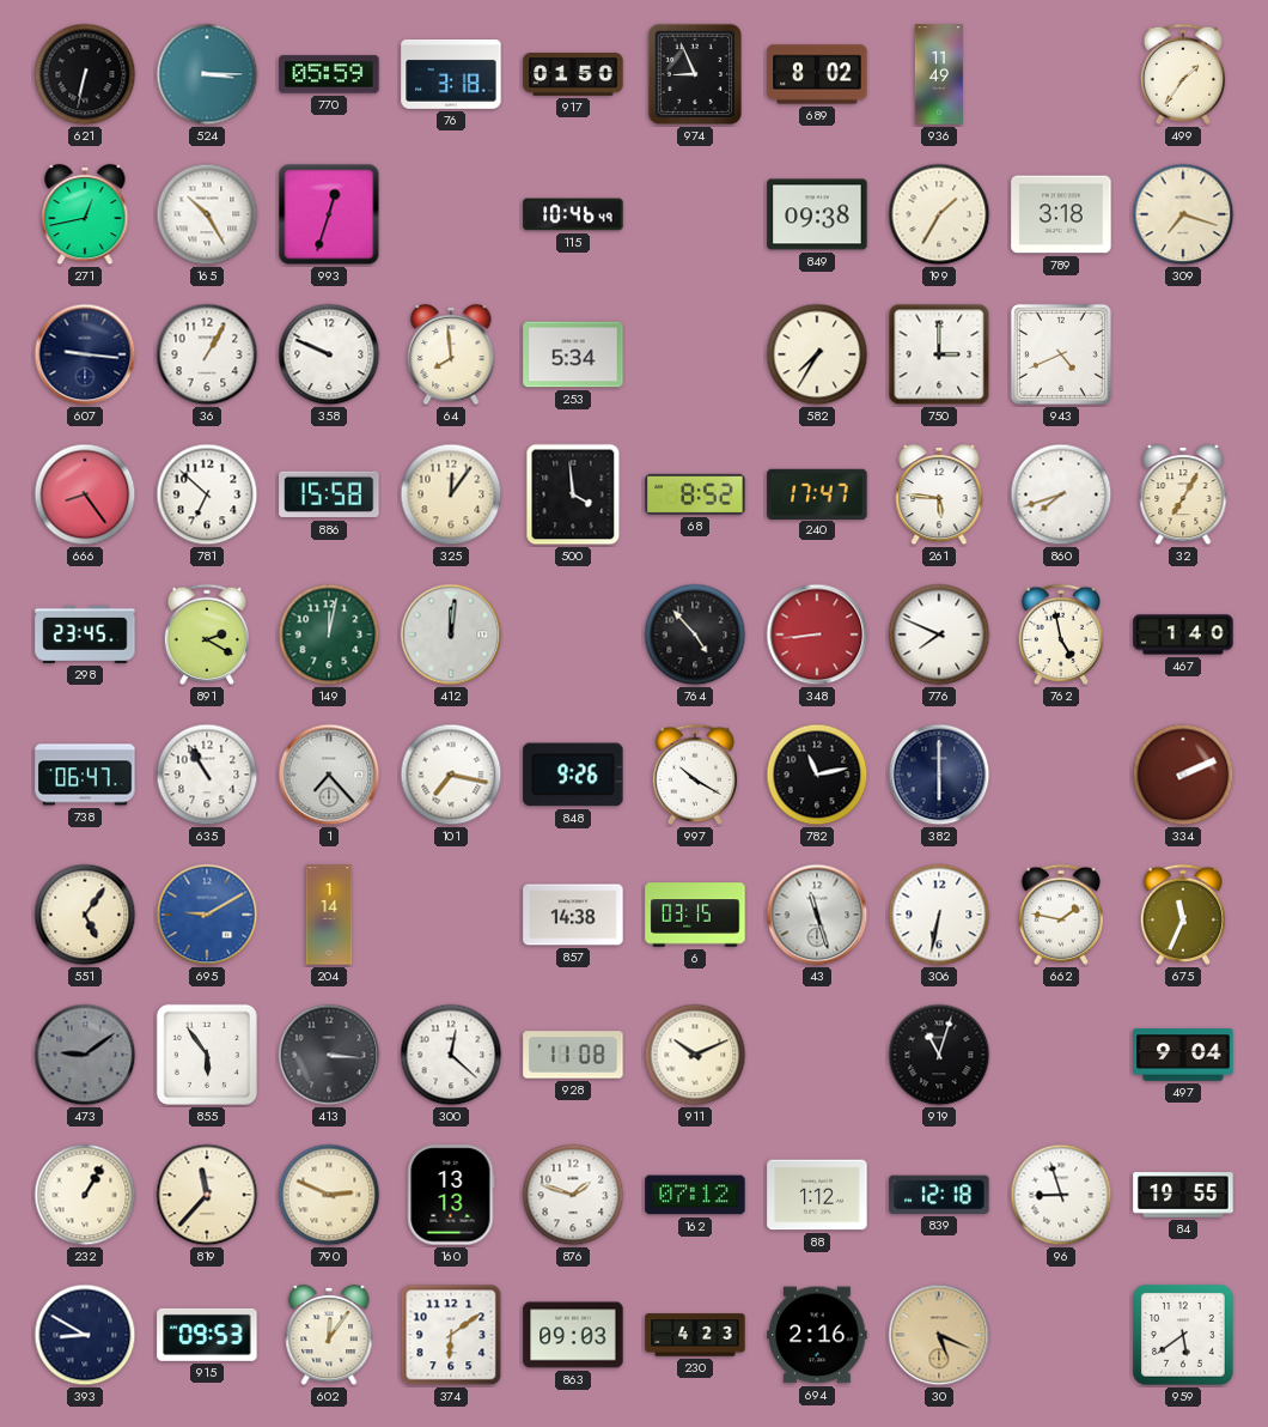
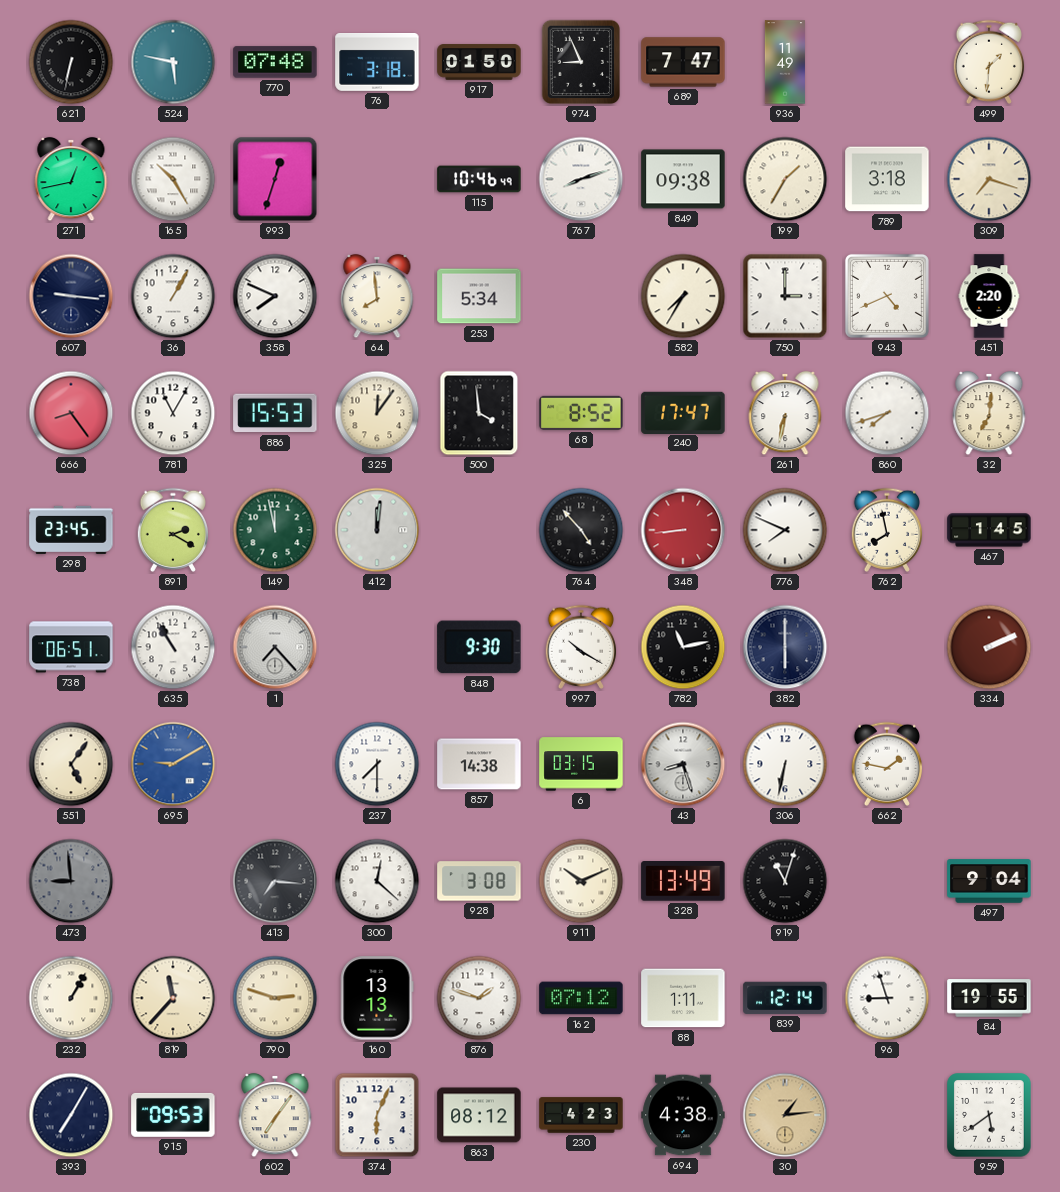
524: 3:15 -> 5:47 (173, 62)
770: 05:59 -> 07:48 (275, 62)
689: 8:02 -> 7:47 (683, 62)
499: 1:36 -> 1:31 (989, 62)
767: none -> 8:12 (581, 179)
358: 9:49 -> 7:49 (275, 296)
451: none -> 2:20 (989, 296)
781: 6:52 -> 11:05 (173, 413)
886: 15:58 -> 15:53 (275, 413)
261: 5:46 -> 6:32 (785, 413)
32: 7:05 -> 7:01 (989, 413)
149: 12:02 -> 11:58 (275, 530)
762: 4:58 -> 7:58 (887, 530)
467: 1:40 -> 1:45 (989, 530)
738: 06:47 -> 06:51 (71, 647)
101: 7:17 -> none (451, 775)
848: 9:26 -> 9:30 (479, 647)
204: 1:14 -> none (329, 915)
237: none -> 7:30 (377, 764)
43: 11:27 -> 8:27 (683, 764)
675: 11:34 -> none (1183, 915)
473: 9:09 -> 8:59 (71, 881)
855: 5:54 -> none (207, 1055)
413: 3:16 -> 7:16 (275, 881)
928: 11:08 -> 3:08 (479, 881)
328: none -> 13:49 (683, 882)
790: 2:49 -> 2:48 (275, 998)
88: 1:12 -> 1:11 (683, 998)
839: 12:18 -> 12:14 (785, 998)
393: 8:50 -> 7:05 (71, 1115)
602: 12:06 -> 7:06 (275, 1115)
374: 6:09 -> 6:04 (377, 1115)
863: 09:03 -> 08:12 (479, 1115)
694: 2:16 -> 4:38 (683, 1115)
30: 5:19 -> 1:14 (785, 1115)
